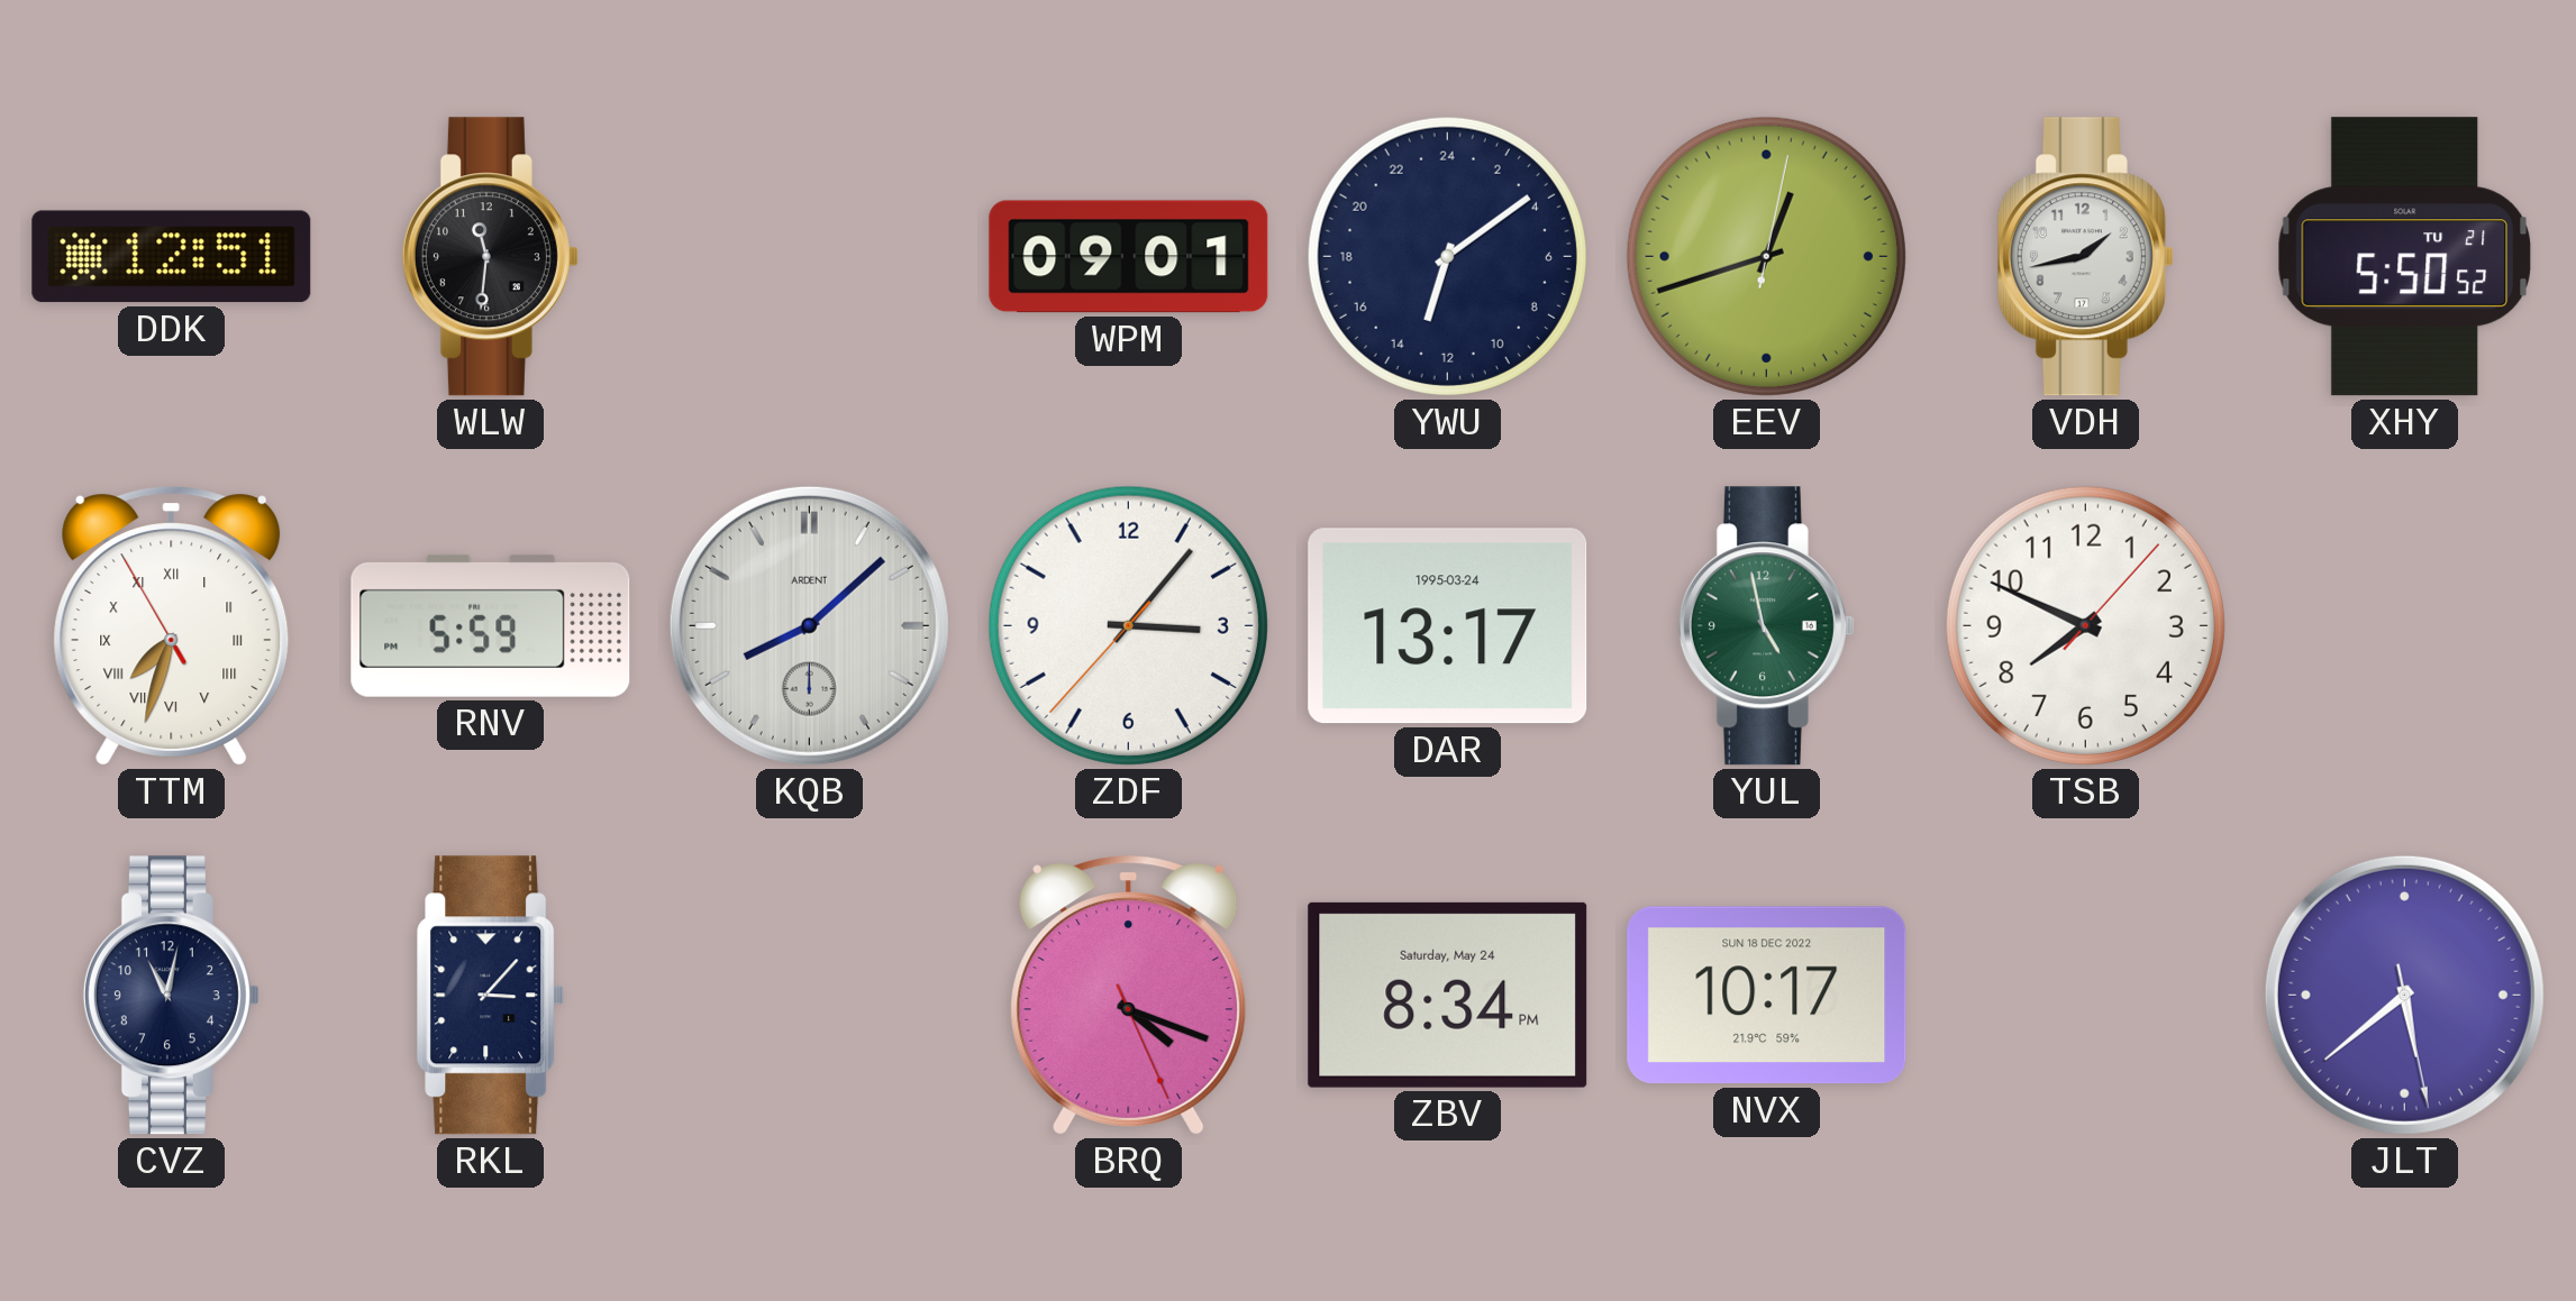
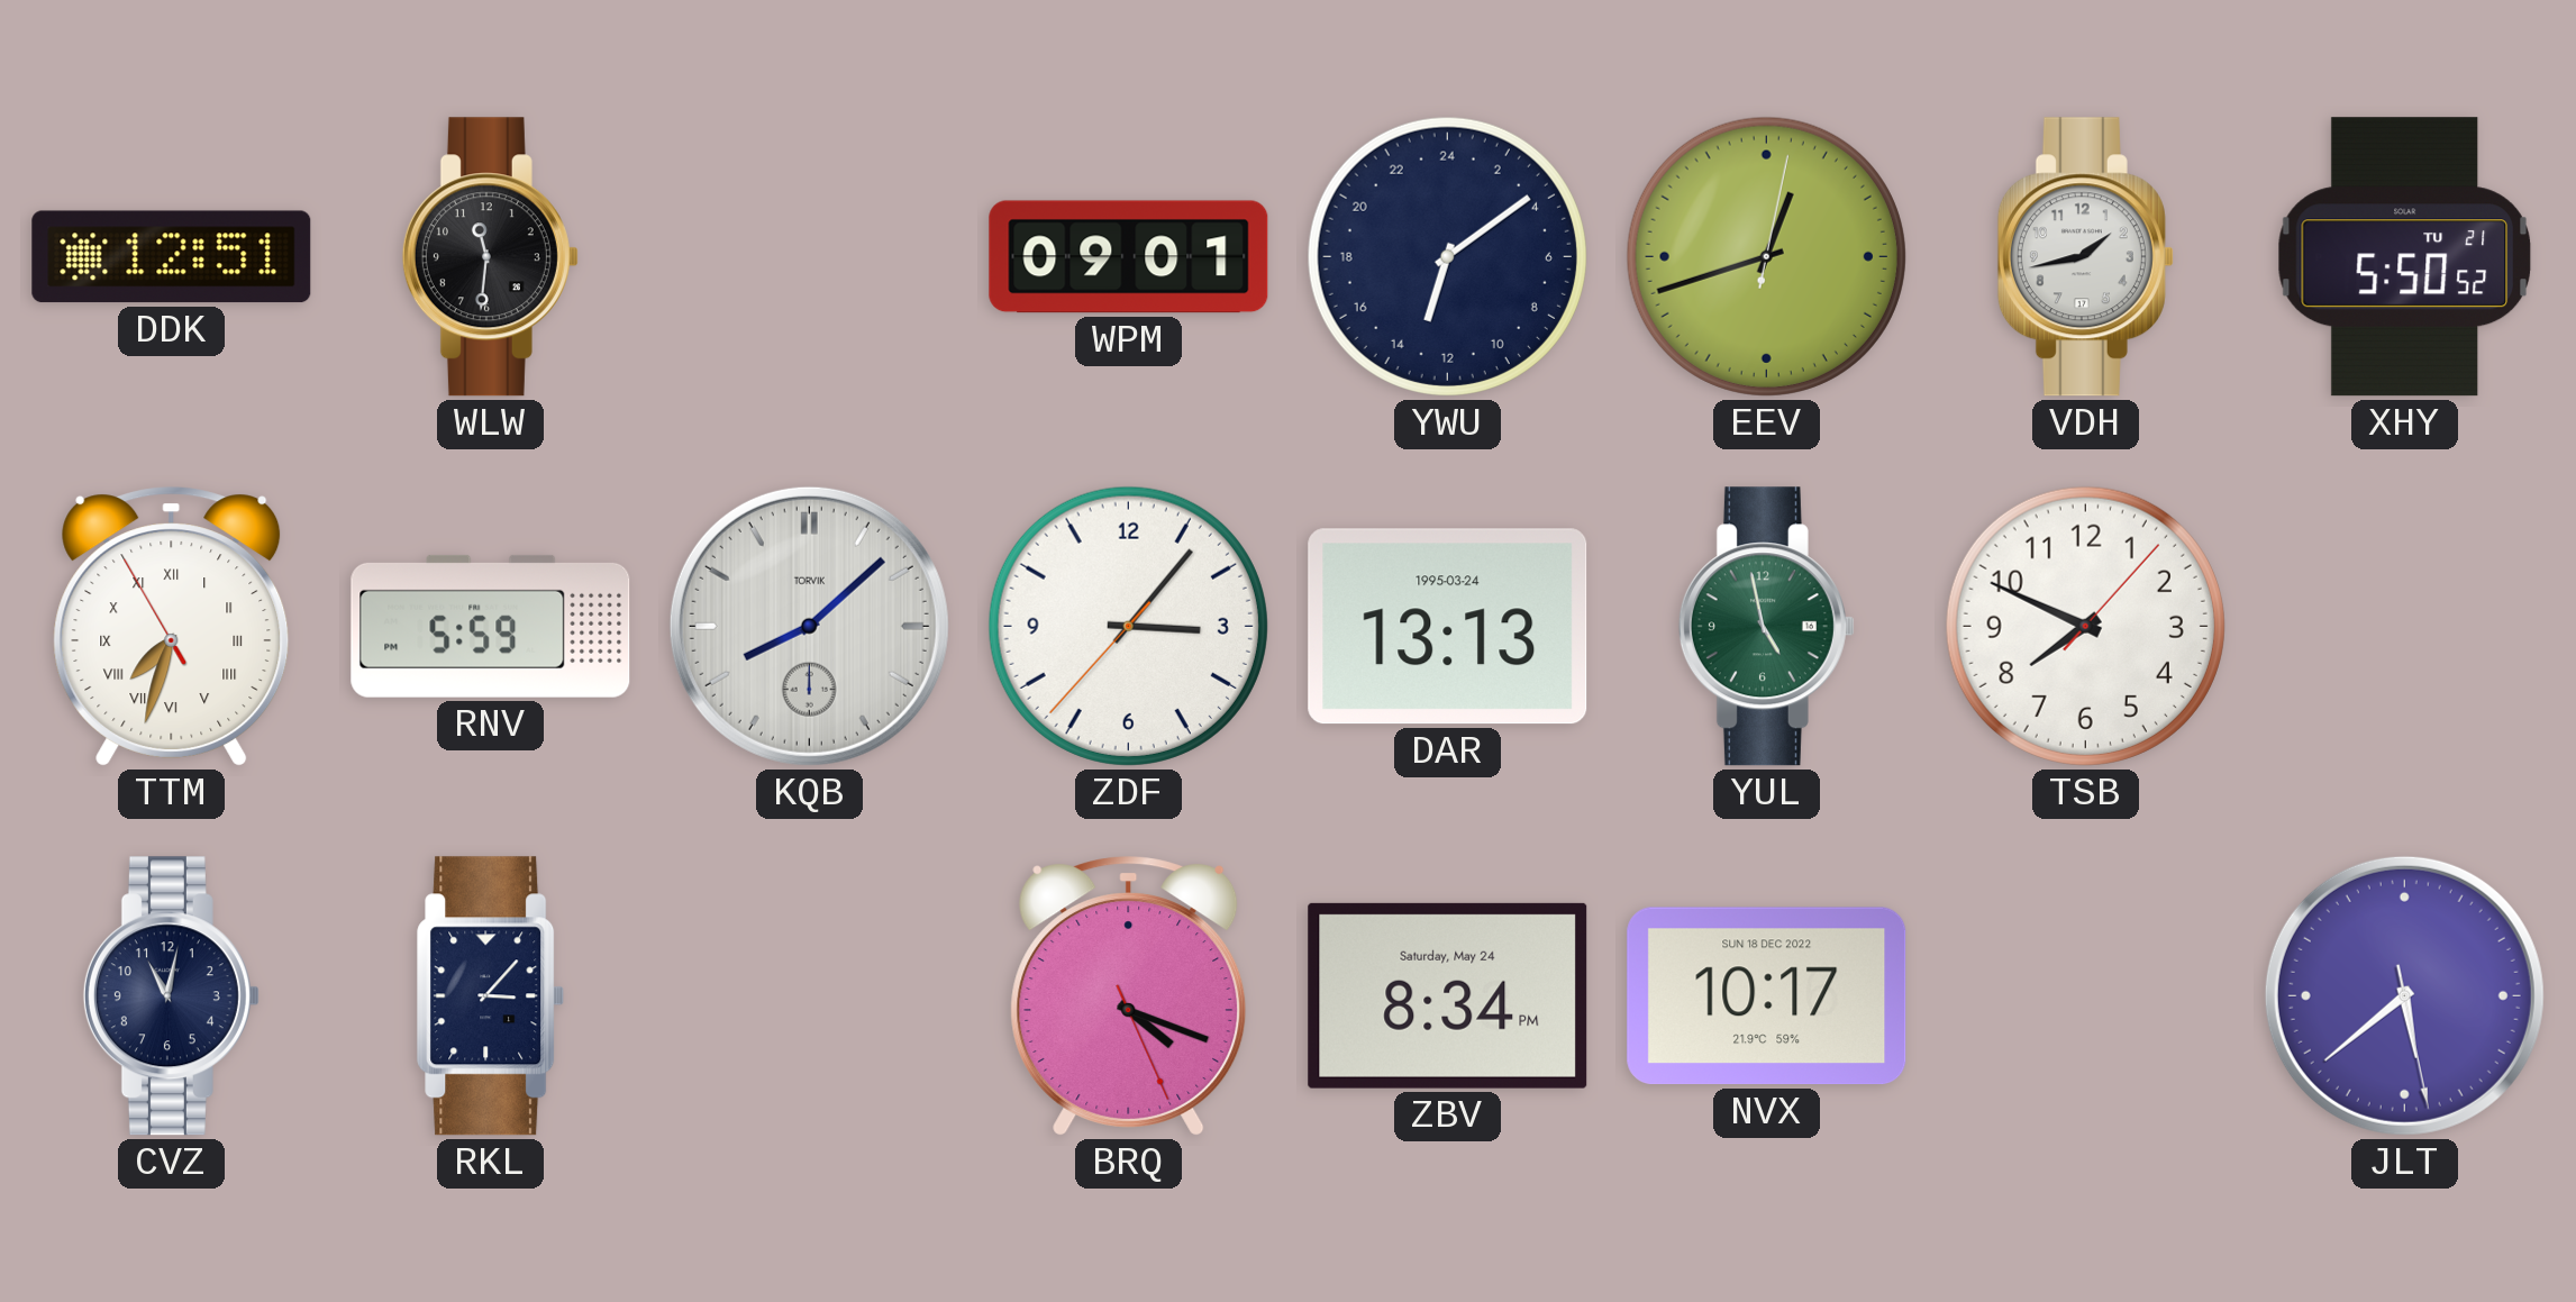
KQB brand: ARDENT -> TORVIK (809, 626)
DAR: 13:17 -> 13:13 (1448, 627)
